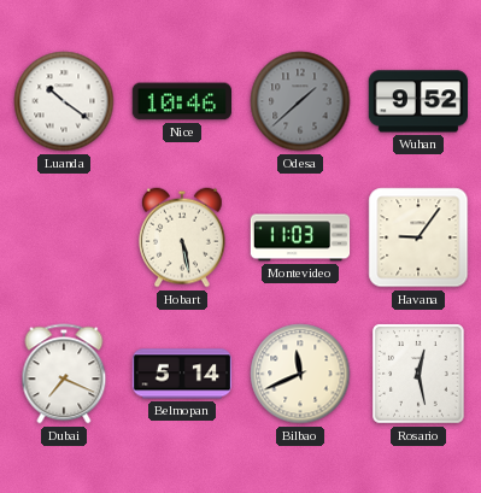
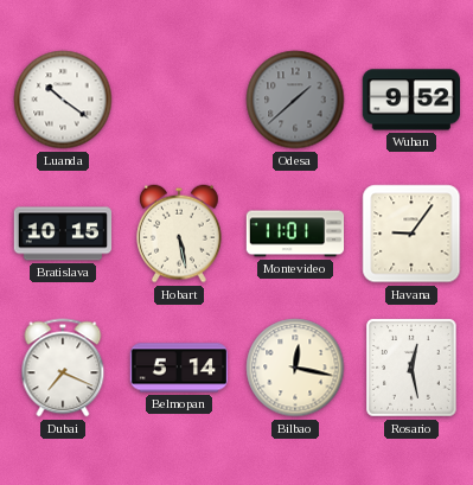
Nice: 10:46 -> none (181, 101)
Bratislava: none -> 10:15 (63, 234)
Montevideo: 11:03 -> 11:01 (295, 234)
Bilbao: 11:41 -> 12:17 (295, 368)
